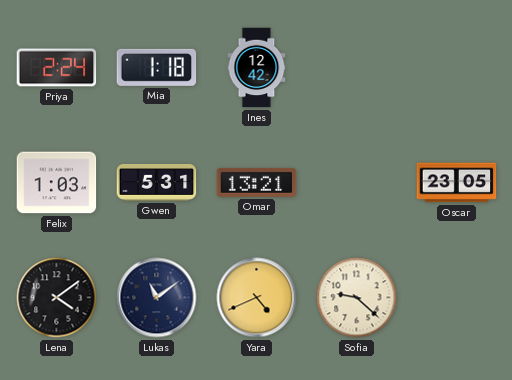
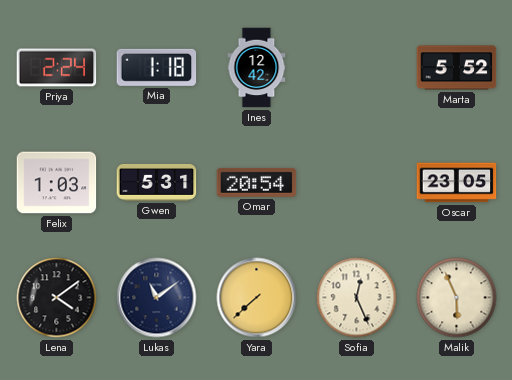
Marta: none -> 5:52 (457, 68)
Omar: 13:21 -> 20:54 (257, 182)
Yara: 4:41 -> 7:38 (257, 298)
Sofia: 9:22 -> 12:26 (357, 298)
Malik: none -> 5:56 (457, 298)
